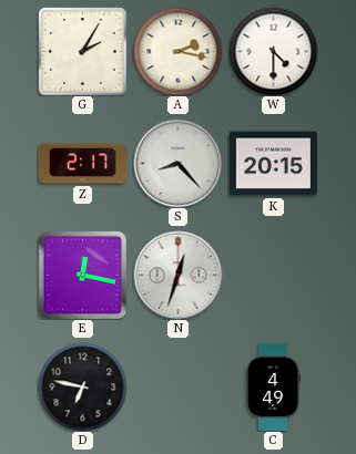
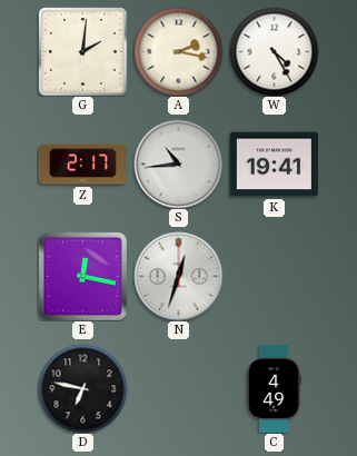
G: 2:05 -> 2:01 (82, 51)
W: 4:30 -> 4:25 (274, 51)
S: 8:23 -> 10:44 (178, 163)
K: 20:15 -> 19:41 (274, 165)
